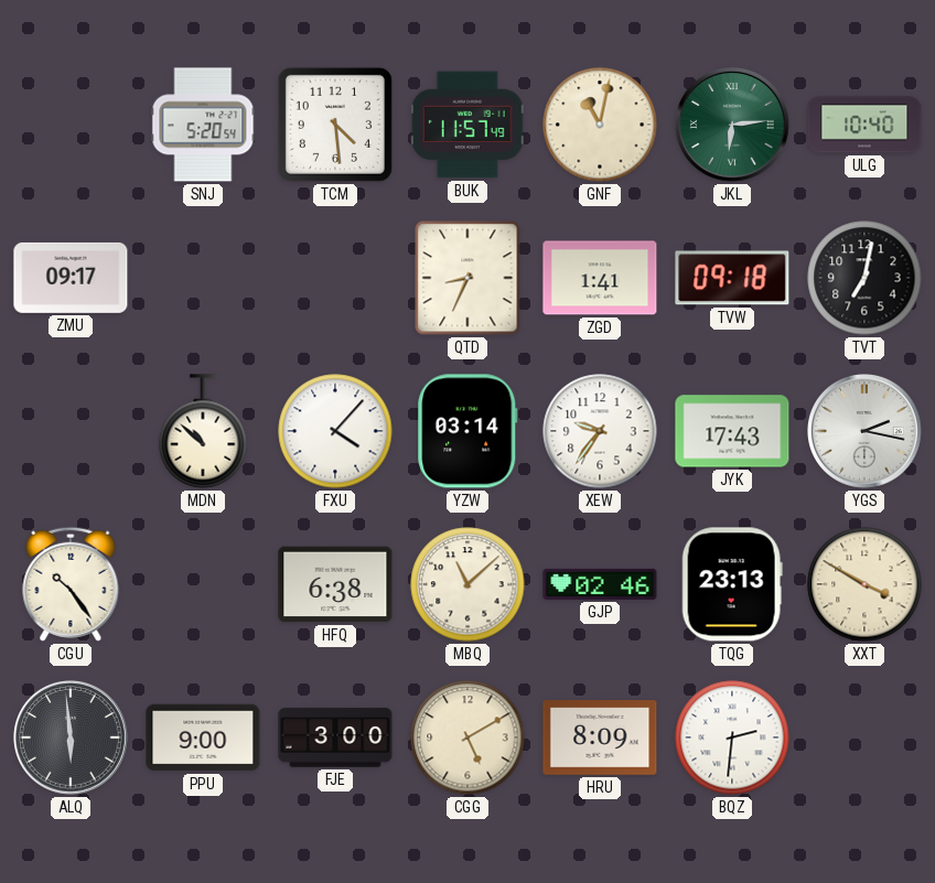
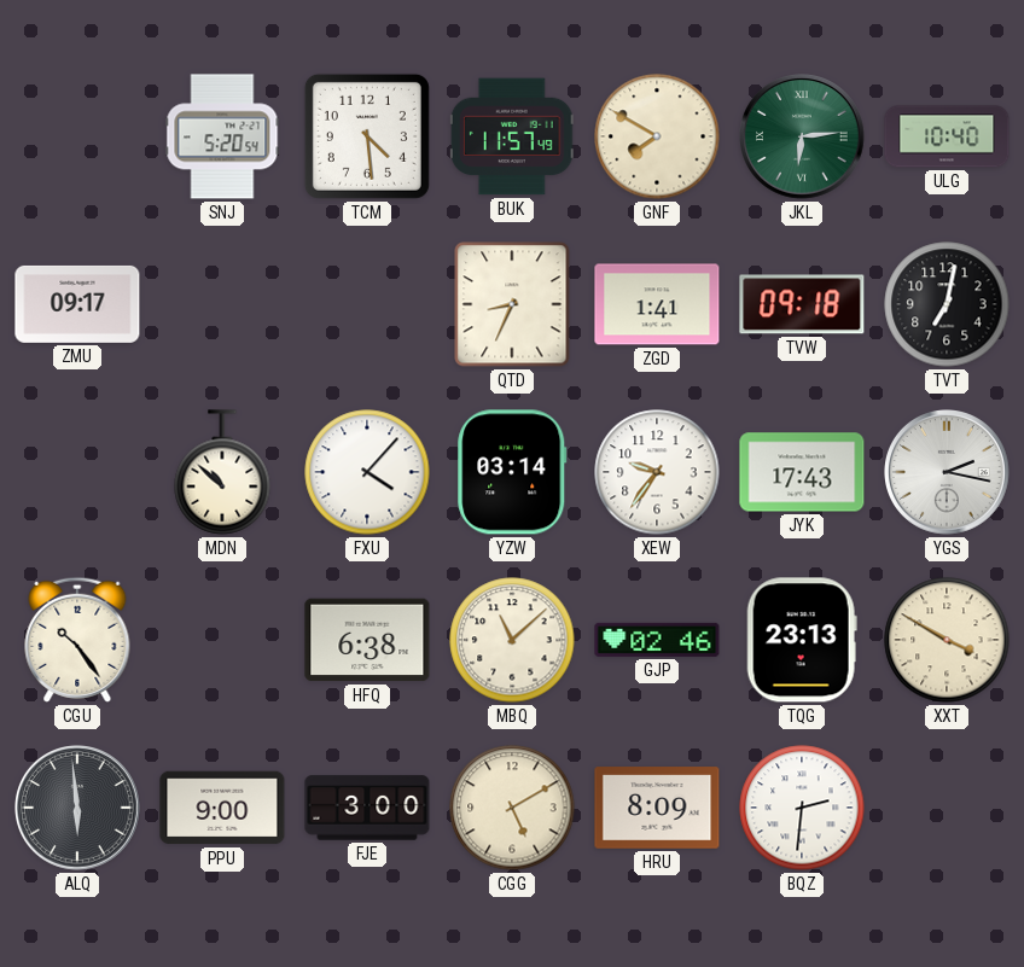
GNF: 11:02 -> 7:50 (657, 136)
